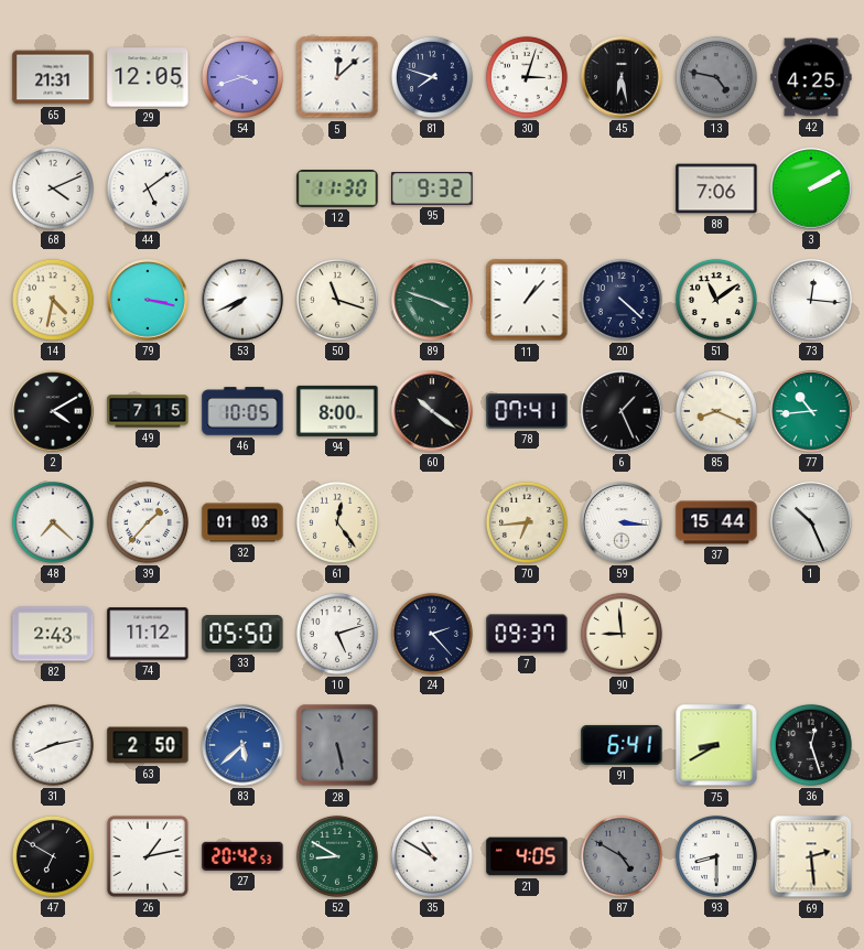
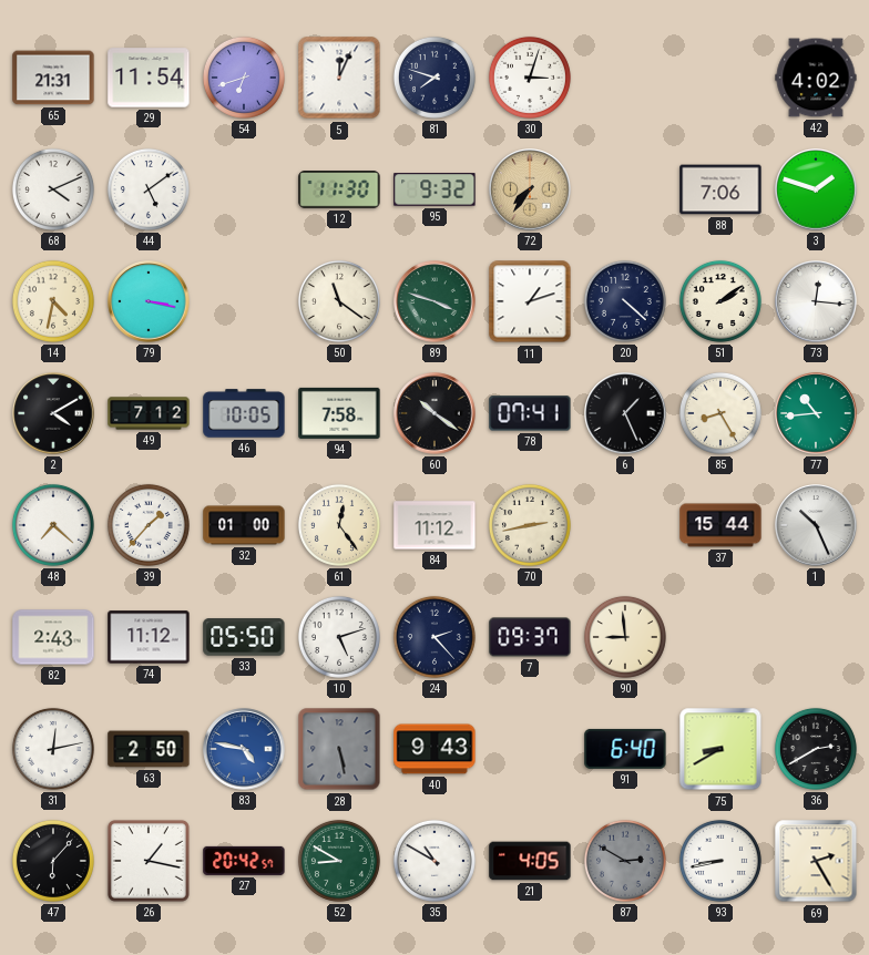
29: 12:05 -> 11:54 (149, 78)
54: 3:42 -> 6:42 (244, 78)
5: 12:08 -> 12:04 (339, 78)
45: 6:28 -> none (622, 77)
13: 4:47 -> none (716, 77)
42: 4:25 -> 4:02 (816, 78)
72: none -> 7:36 (530, 189)
3: 2:10 -> 1:48 (816, 189)
53: 7:41 -> none (242, 300)
50: 11:18 -> 11:21 (339, 301)
11: 1:07 -> 1:12 (530, 301)
51: 11:09 -> 2:09 (720, 301)
49: 7:15 -> 7:12 (149, 413)
94: 8:00 -> 7:58 (339, 413)
85: 8:19 -> 8:25 (720, 413)
32: 01:03 -> 01:00 (244, 525)
84: none -> 11:12 (434, 525)
70: 6:44 -> 2:43 (530, 525)
59: 3:16 -> none (622, 522)
31: 8:13 -> 12:13 (53, 749)
83: 5:38 -> 4:47 (244, 749)
40: none -> 9:43 (434, 749)
91: 6:41 -> 6:40 (625, 749)
36: 12:27 -> 2:40 (816, 749)
47: 6:50 -> 6:07 (53, 861)
26: 1:13 -> 1:17 (149, 861)
27: 20:42:53 -> 20:42:57 (244, 861)
87: 4:50 -> 2:50 (625, 861)
93: 8:30 -> 8:43 (720, 861)
69: 2:29 -> 2:25 (816, 861)
